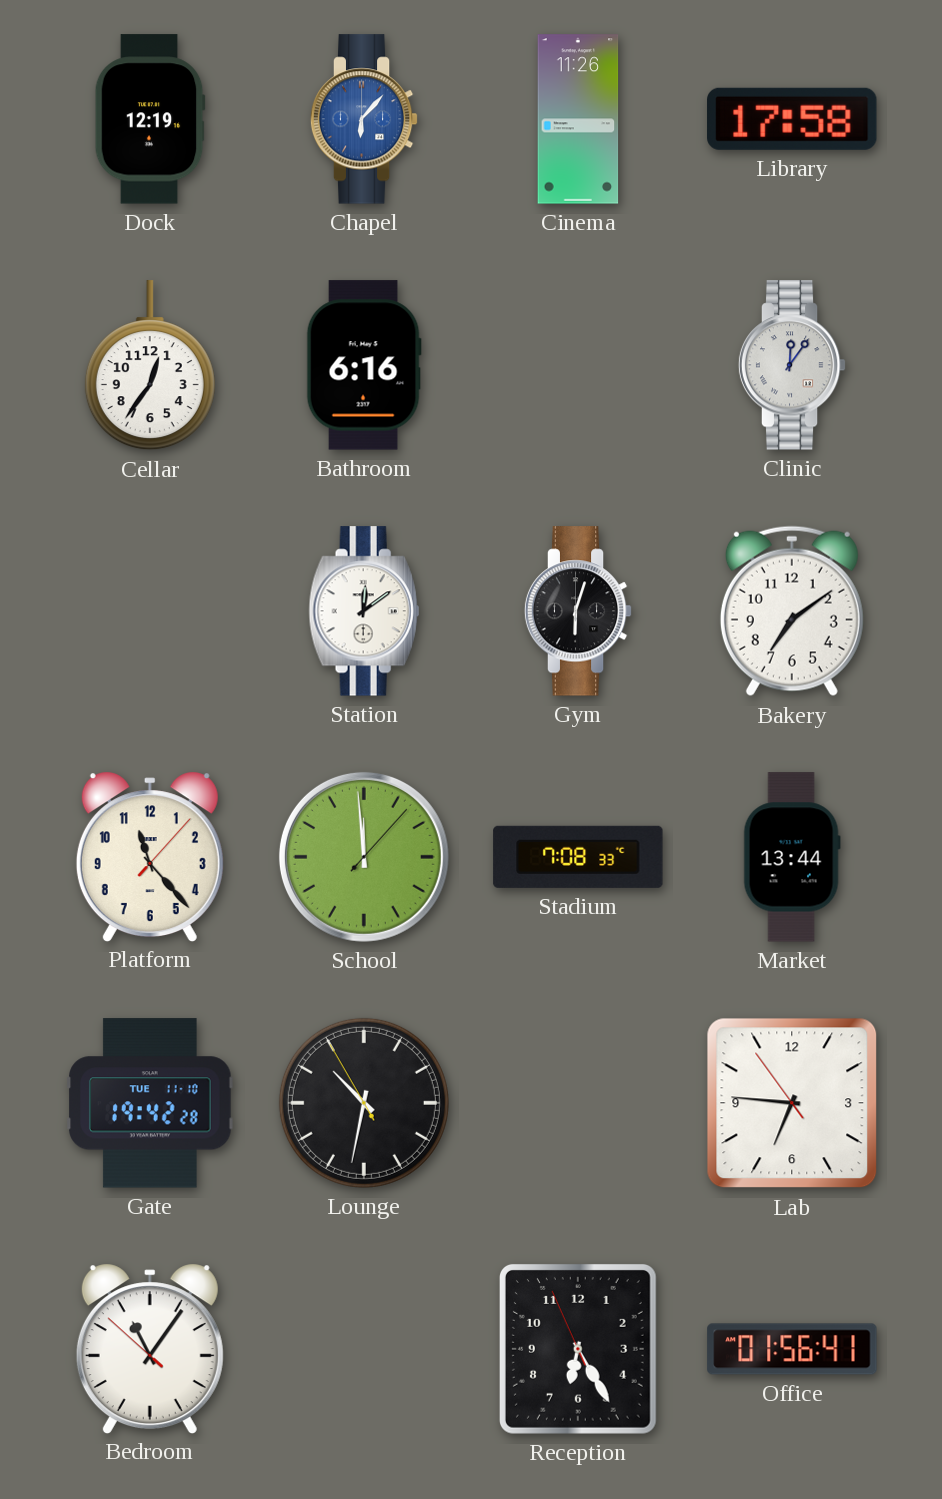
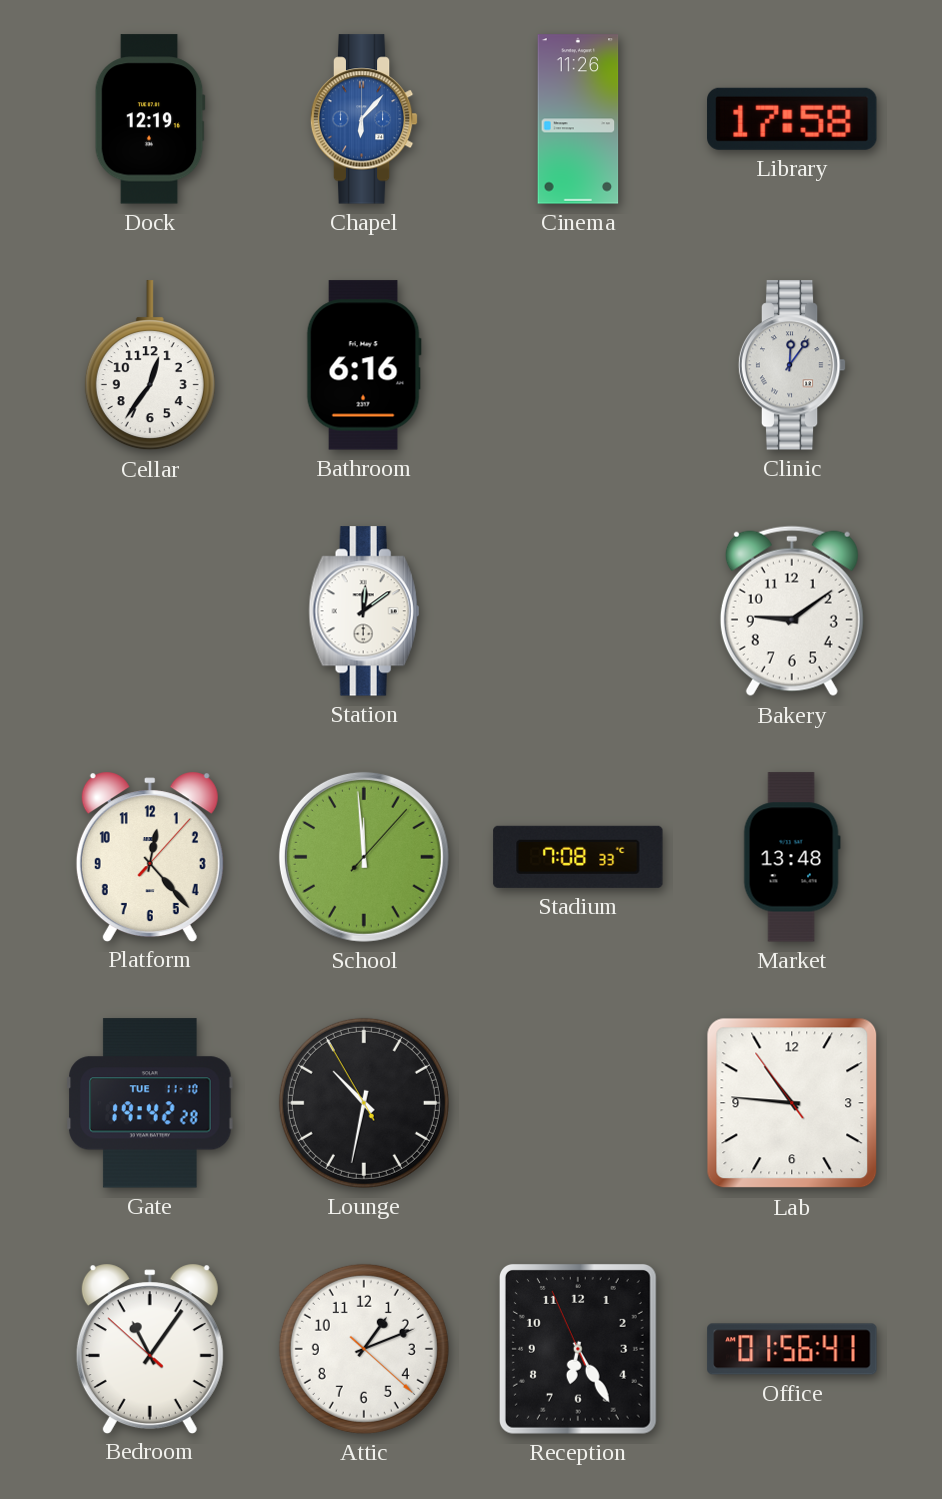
Gym: 6:03 -> none (578, 611)
Bakery: 7:09 -> 9:09 (792, 611)
Platform: 11:23 -> 12:23 (150, 856)
Market: 13:44 -> 13:48 (792, 857)
Lab: 6:45 -> 10:45 (792, 1103)
Attic: none -> 1:11 (364, 1349)
